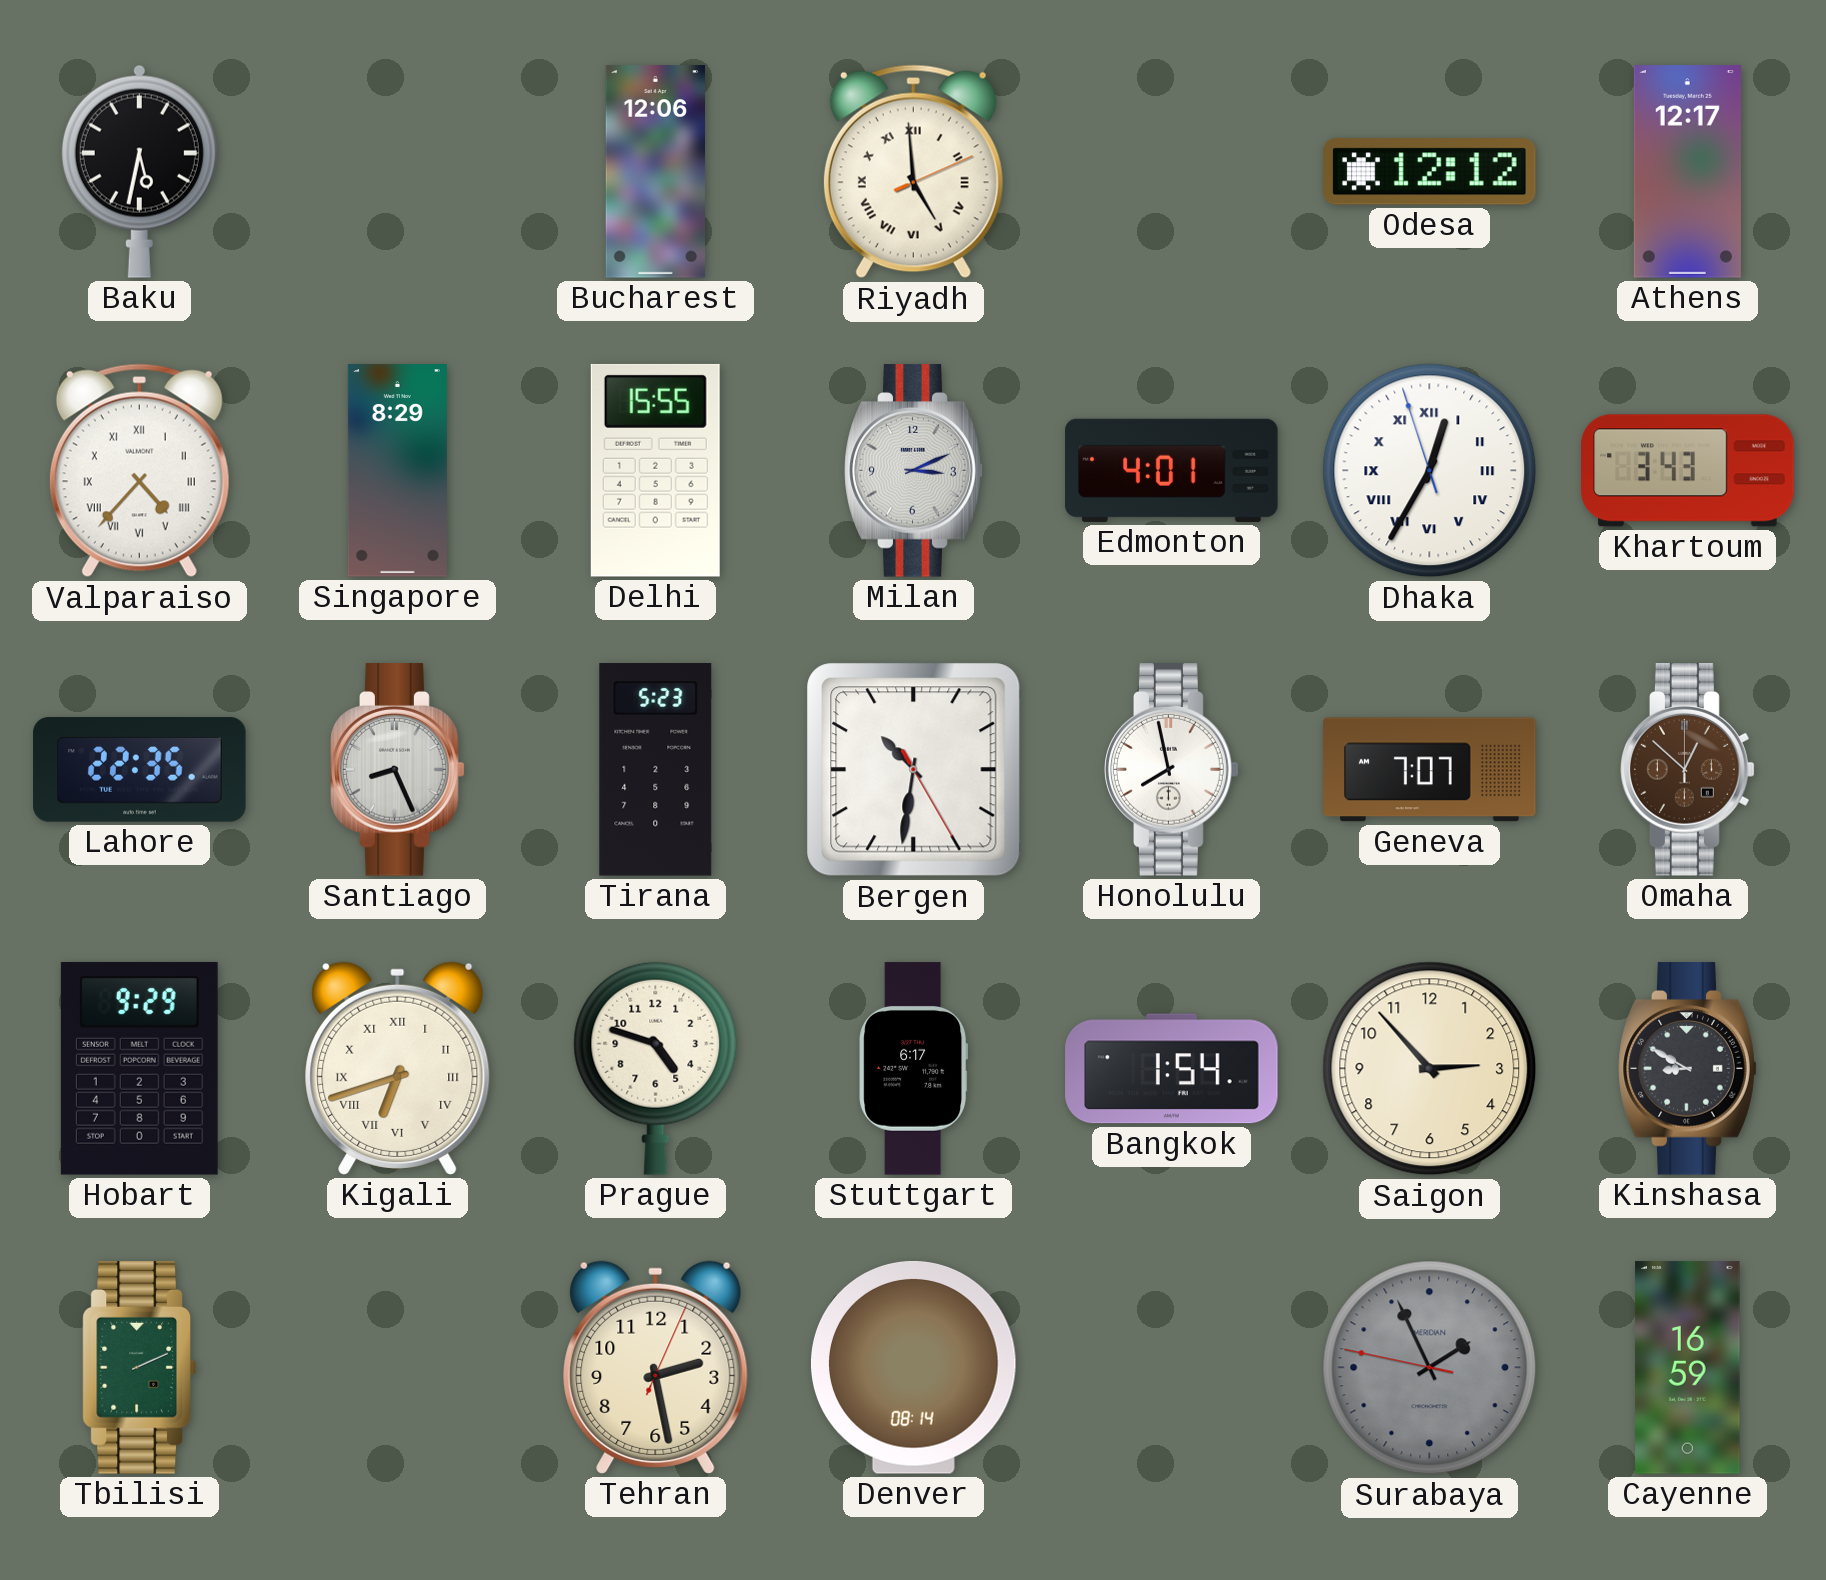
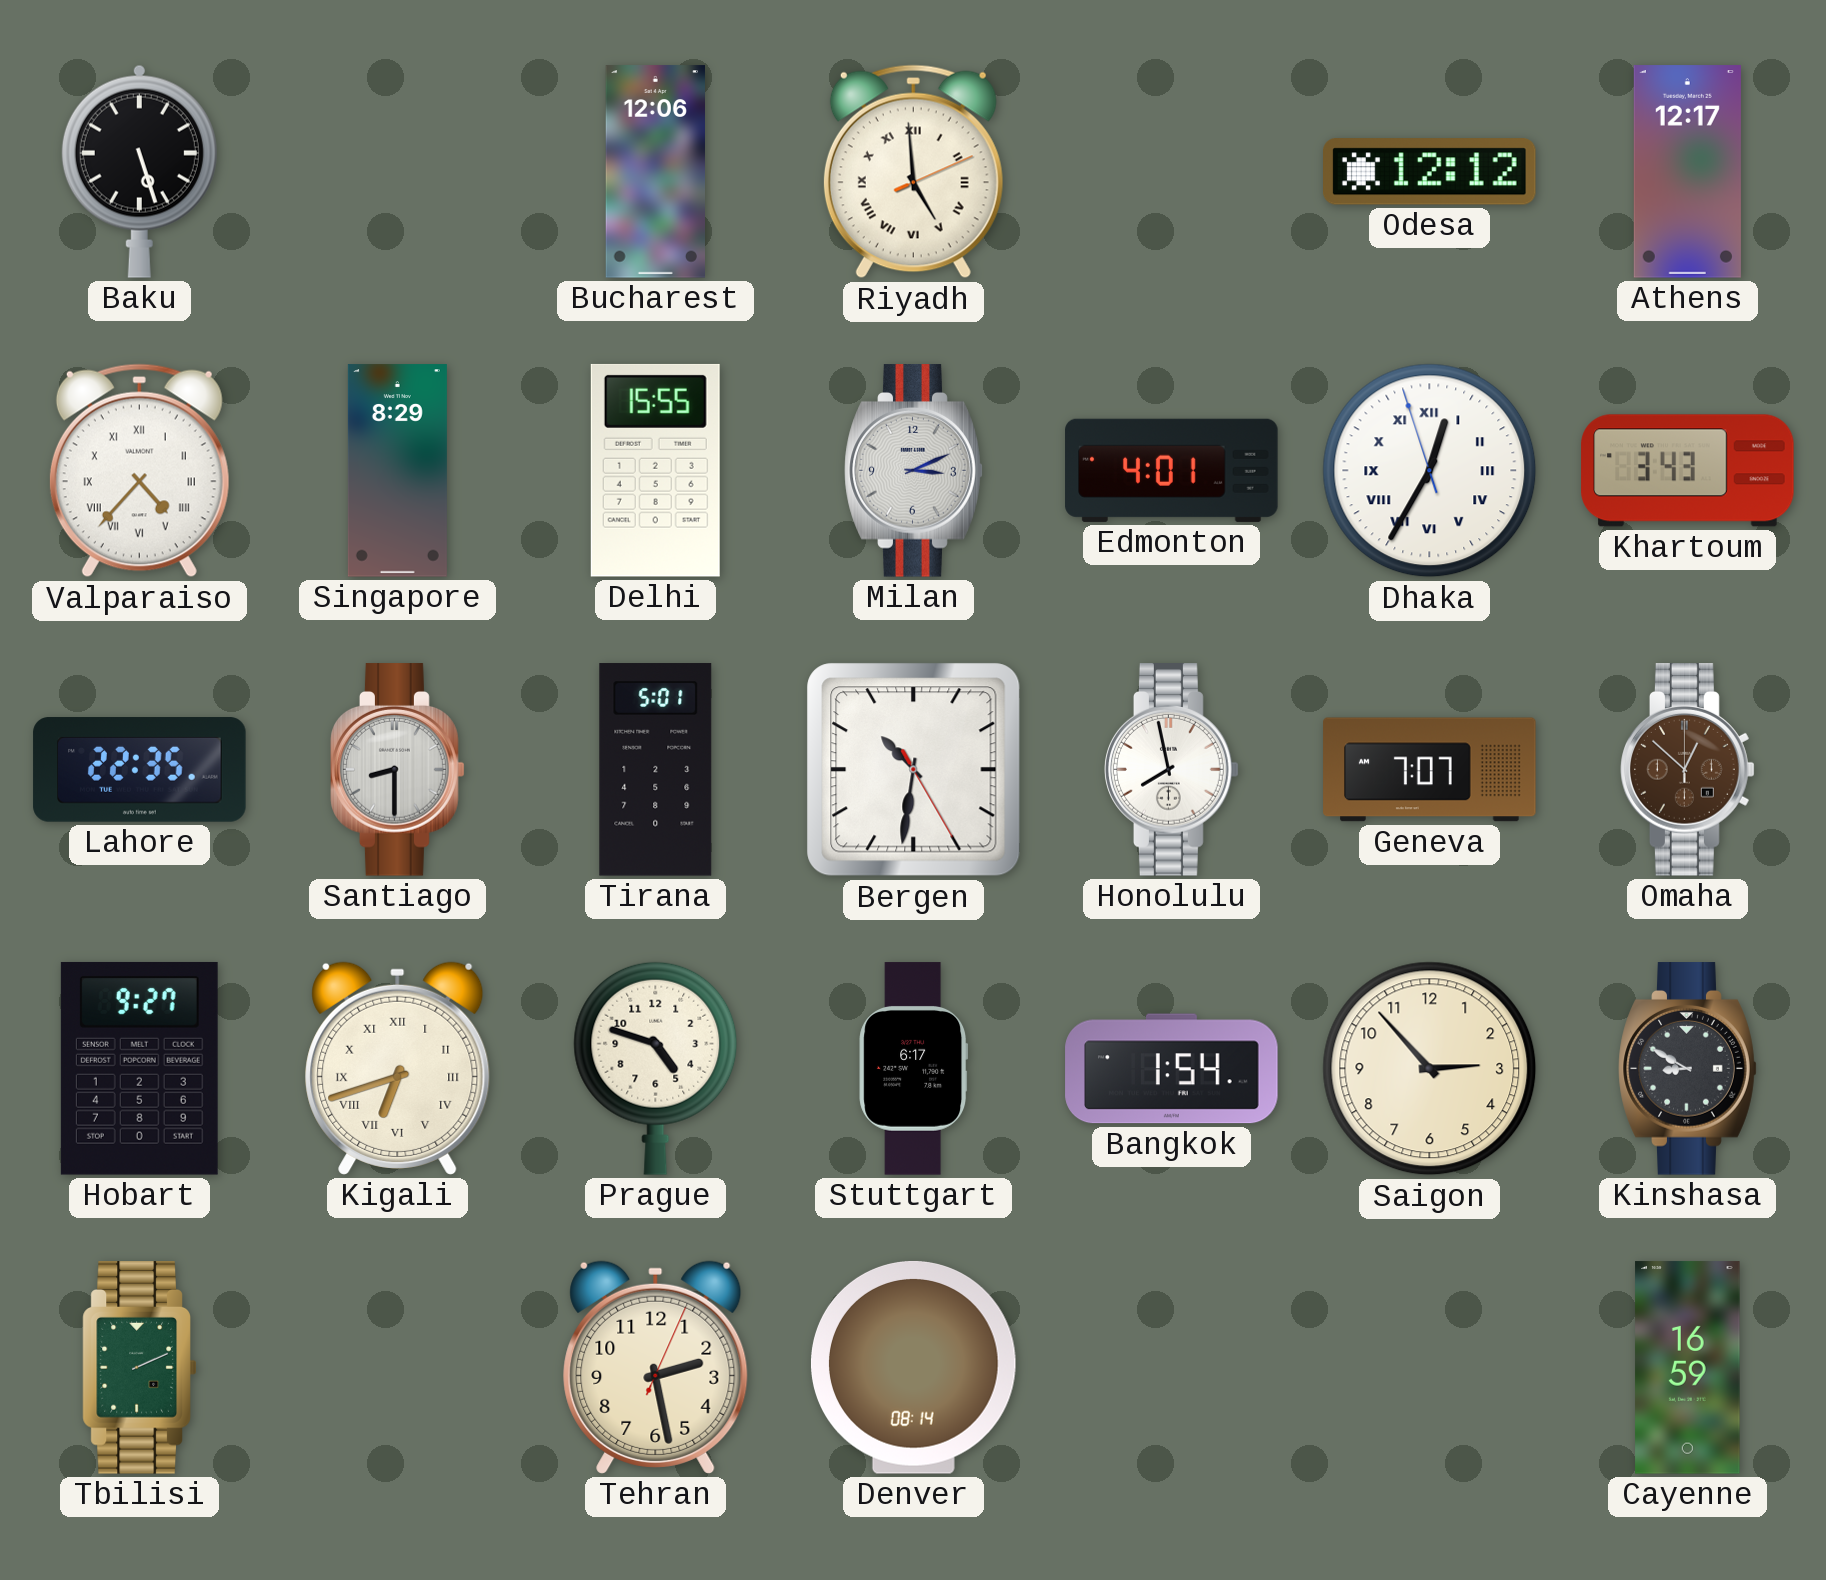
Baku: 5:32 -> 5:27 (139, 171)
Santiago: 8:26 -> 8:30 (398, 770)
Tirana: 5:23 -> 5:01 (656, 770)
Hobart: 9:29 -> 9:27 (139, 1068)
Surabaya: 1:55 -> none (1430, 1368)
